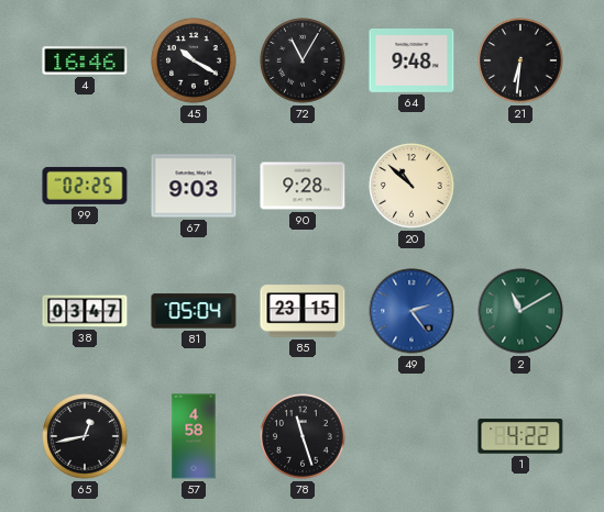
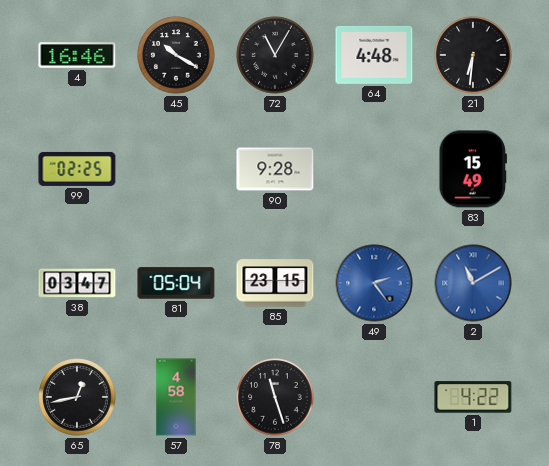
64: 9:48 -> 4:48 (374, 55)
67: 9:03 -> none (194, 186)
20: 10:52 -> none (411, 186)
83: none -> 15:49 (472, 169)
2 dial: green -> blue (473, 283)
